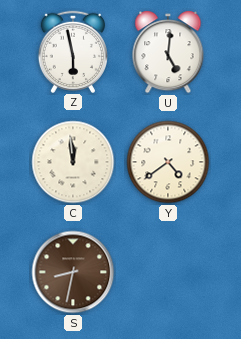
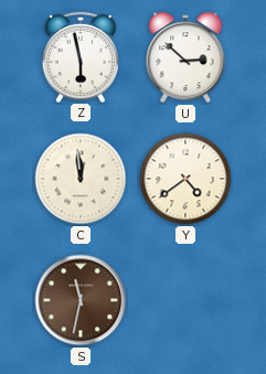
U: 5:01 -> 2:52 (185, 57)
S: 8:32 -> 11:32 (81, 300)
